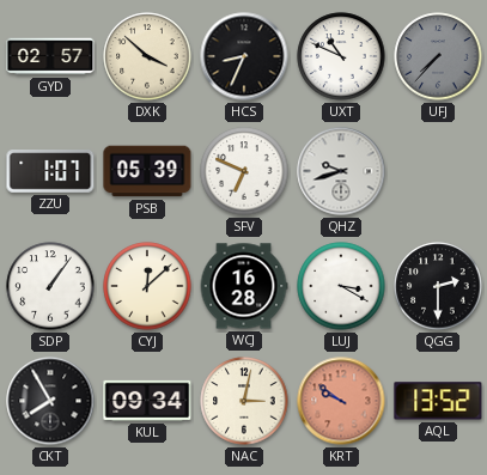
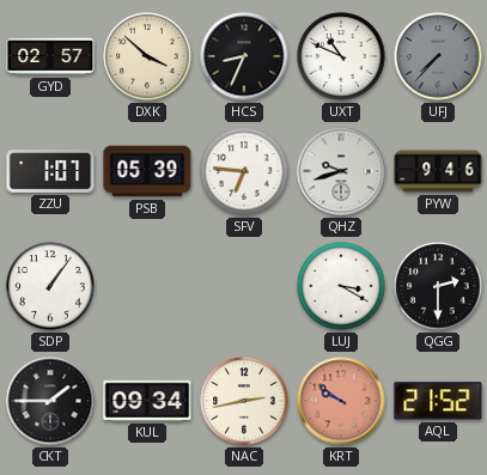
SFV: 6:49 -> 6:46 (244, 171)
PYW: none -> 9:46 (438, 171)
CYJ: 12:08 -> none (147, 286)
WCJ: 16:28 -> none (244, 286)
CKT: 7:55 -> 1:45 (50, 401)
NAC: 3:02 -> 2:43 (244, 401)
AQL: 13:52 -> 21:52 (438, 401)
